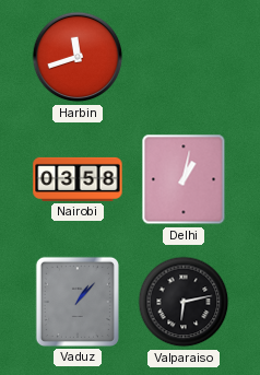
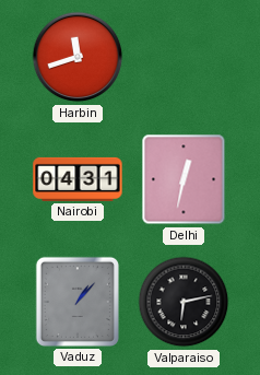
Nairobi: 03:58 -> 04:31 (78, 179)
Delhi: 1:02 -> 12:32 (184, 179)
